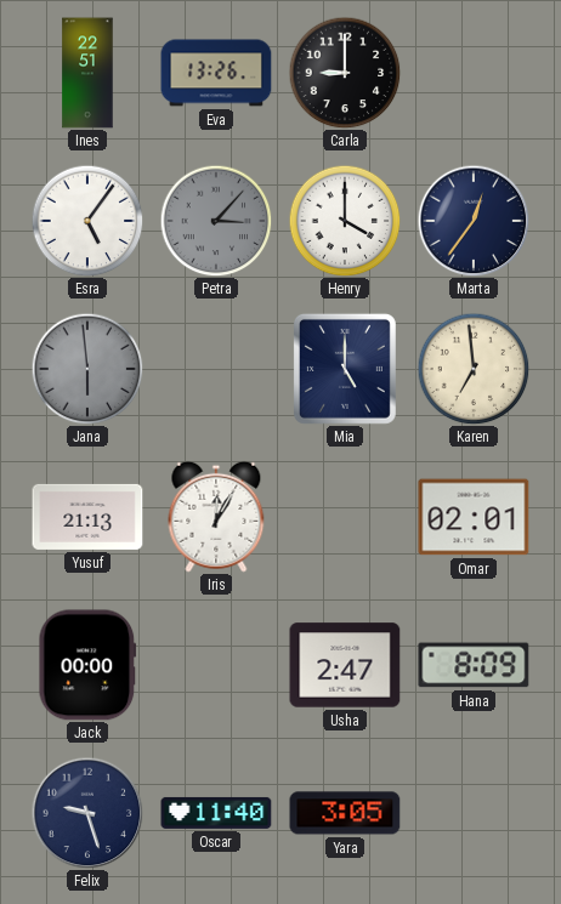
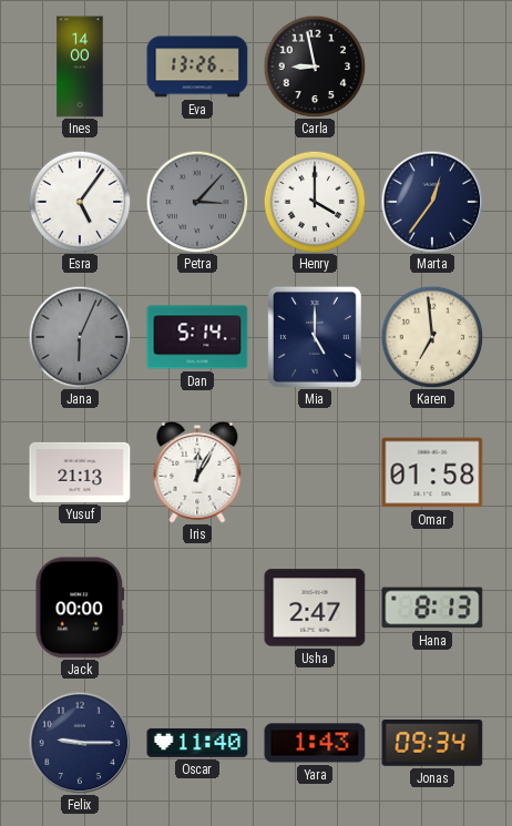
Ines: 22:51 -> 14:00 (80, 67)
Carla: 9:00 -> 8:58 (315, 67)
Jana: 5:59 -> 6:04 (80, 337)
Dan: none -> 5:14 (197, 337)
Omar: 02:01 -> 01:58 (432, 472)
Hana: 8:09 -> 8:13 (432, 608)
Felix: 9:27 -> 9:15 (80, 743)
Yara: 3:05 -> 1:43 (315, 743)
Jonas: none -> 09:34 (432, 744)
